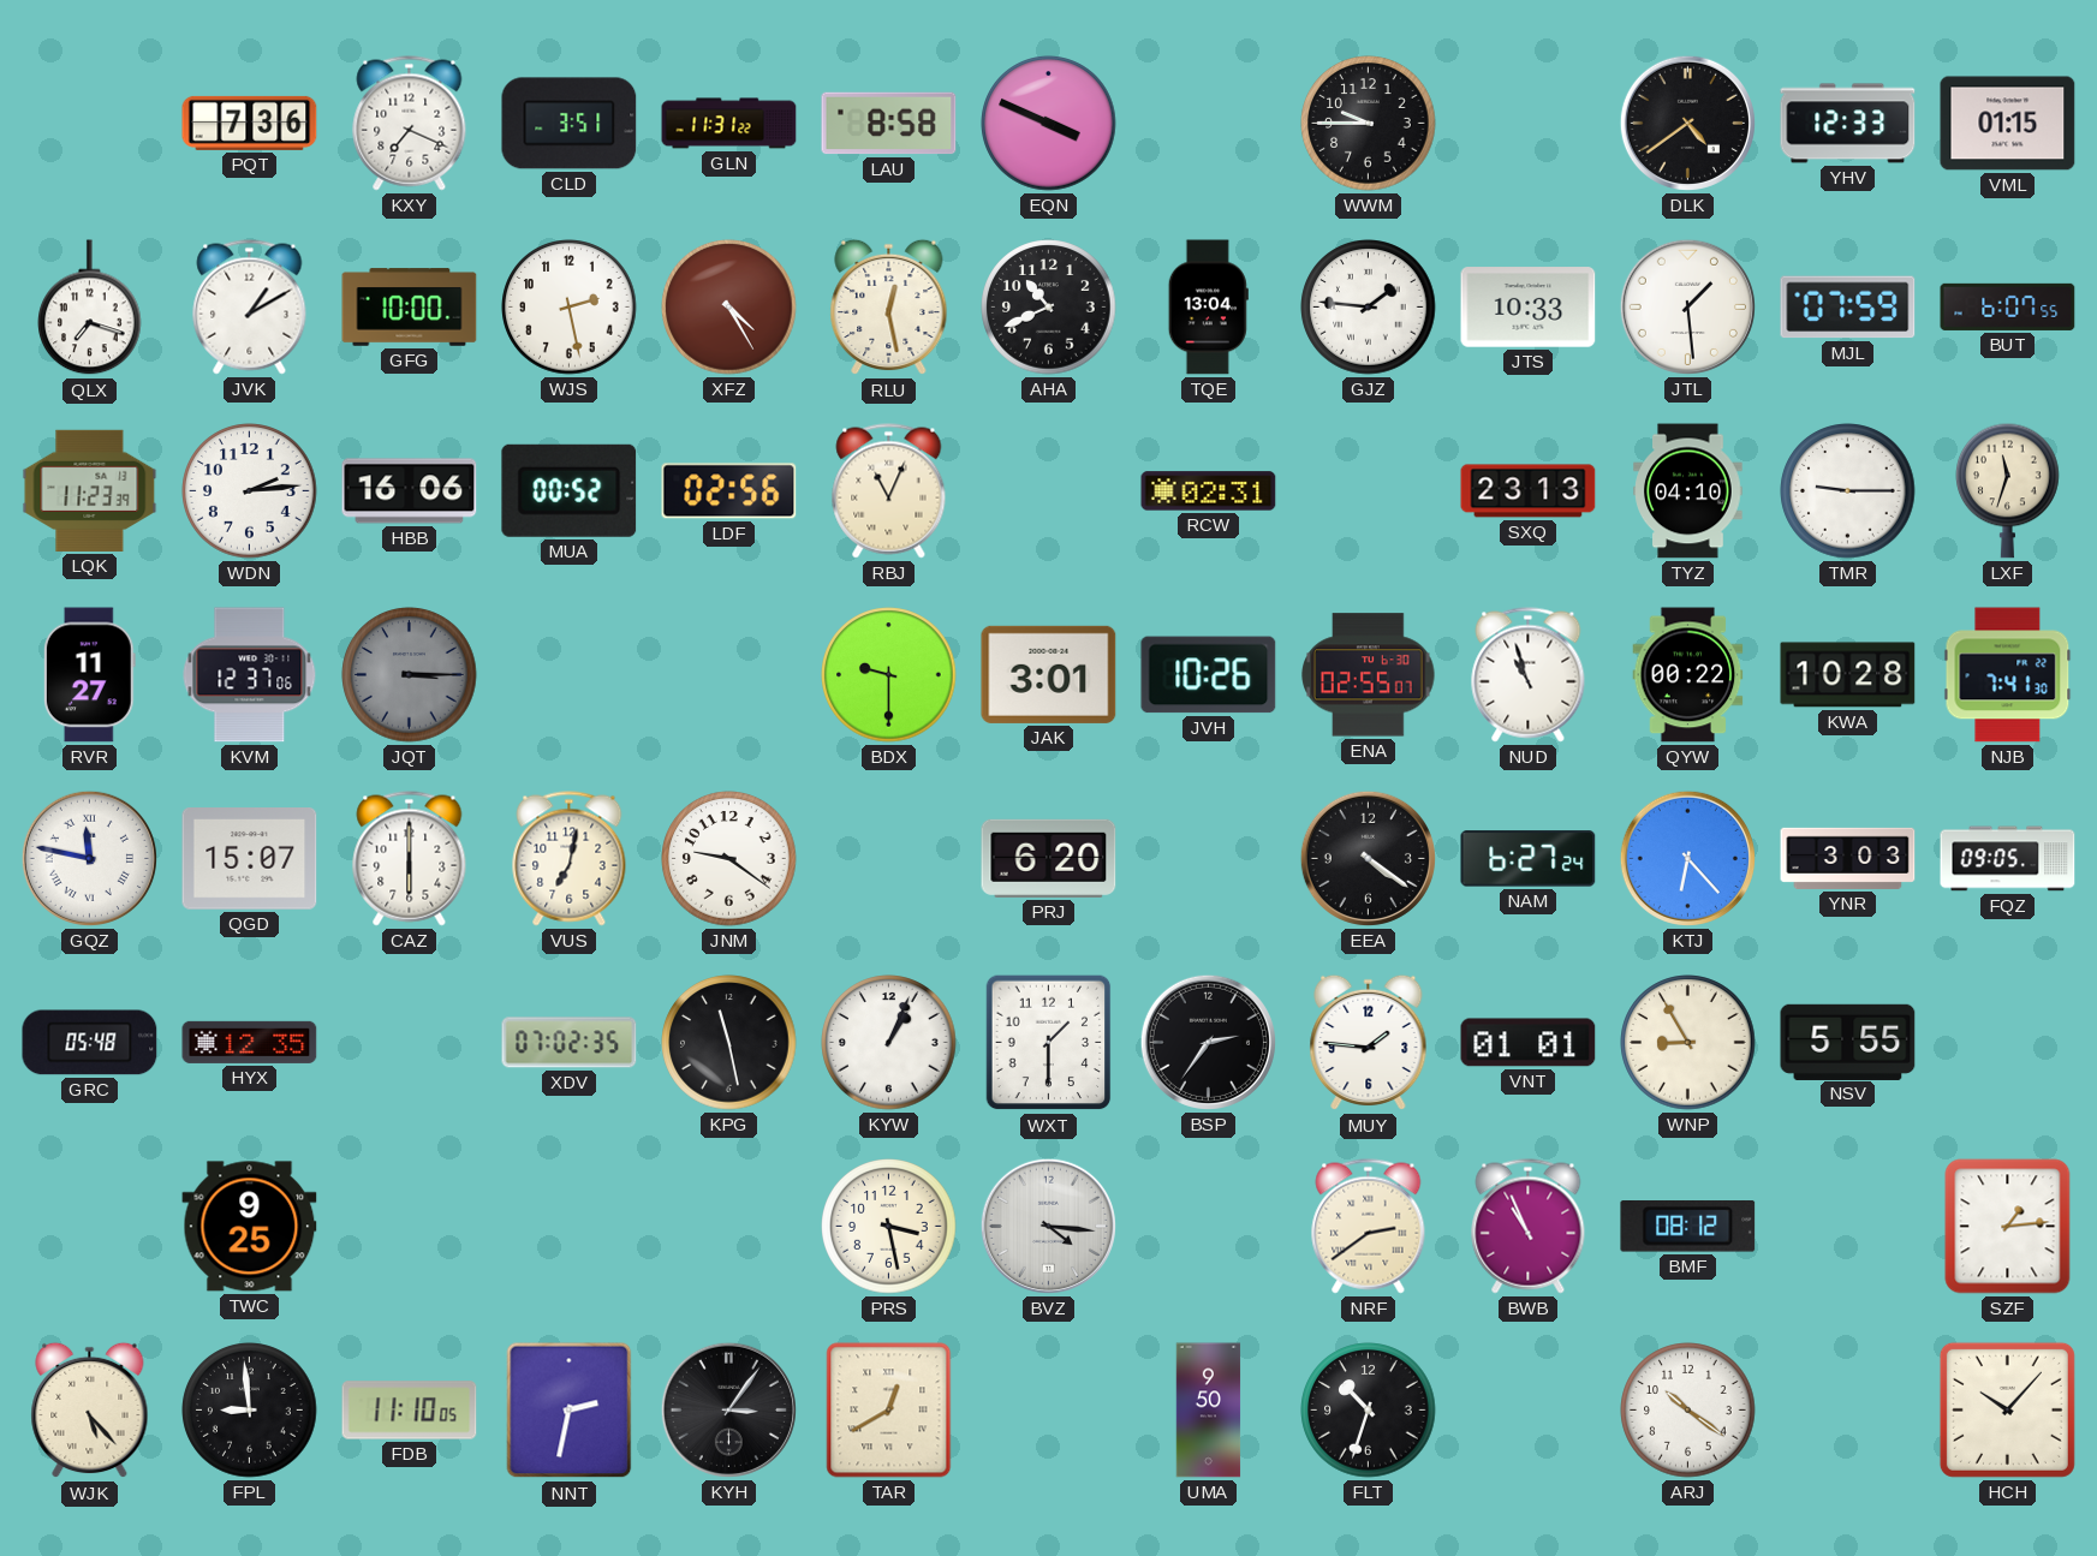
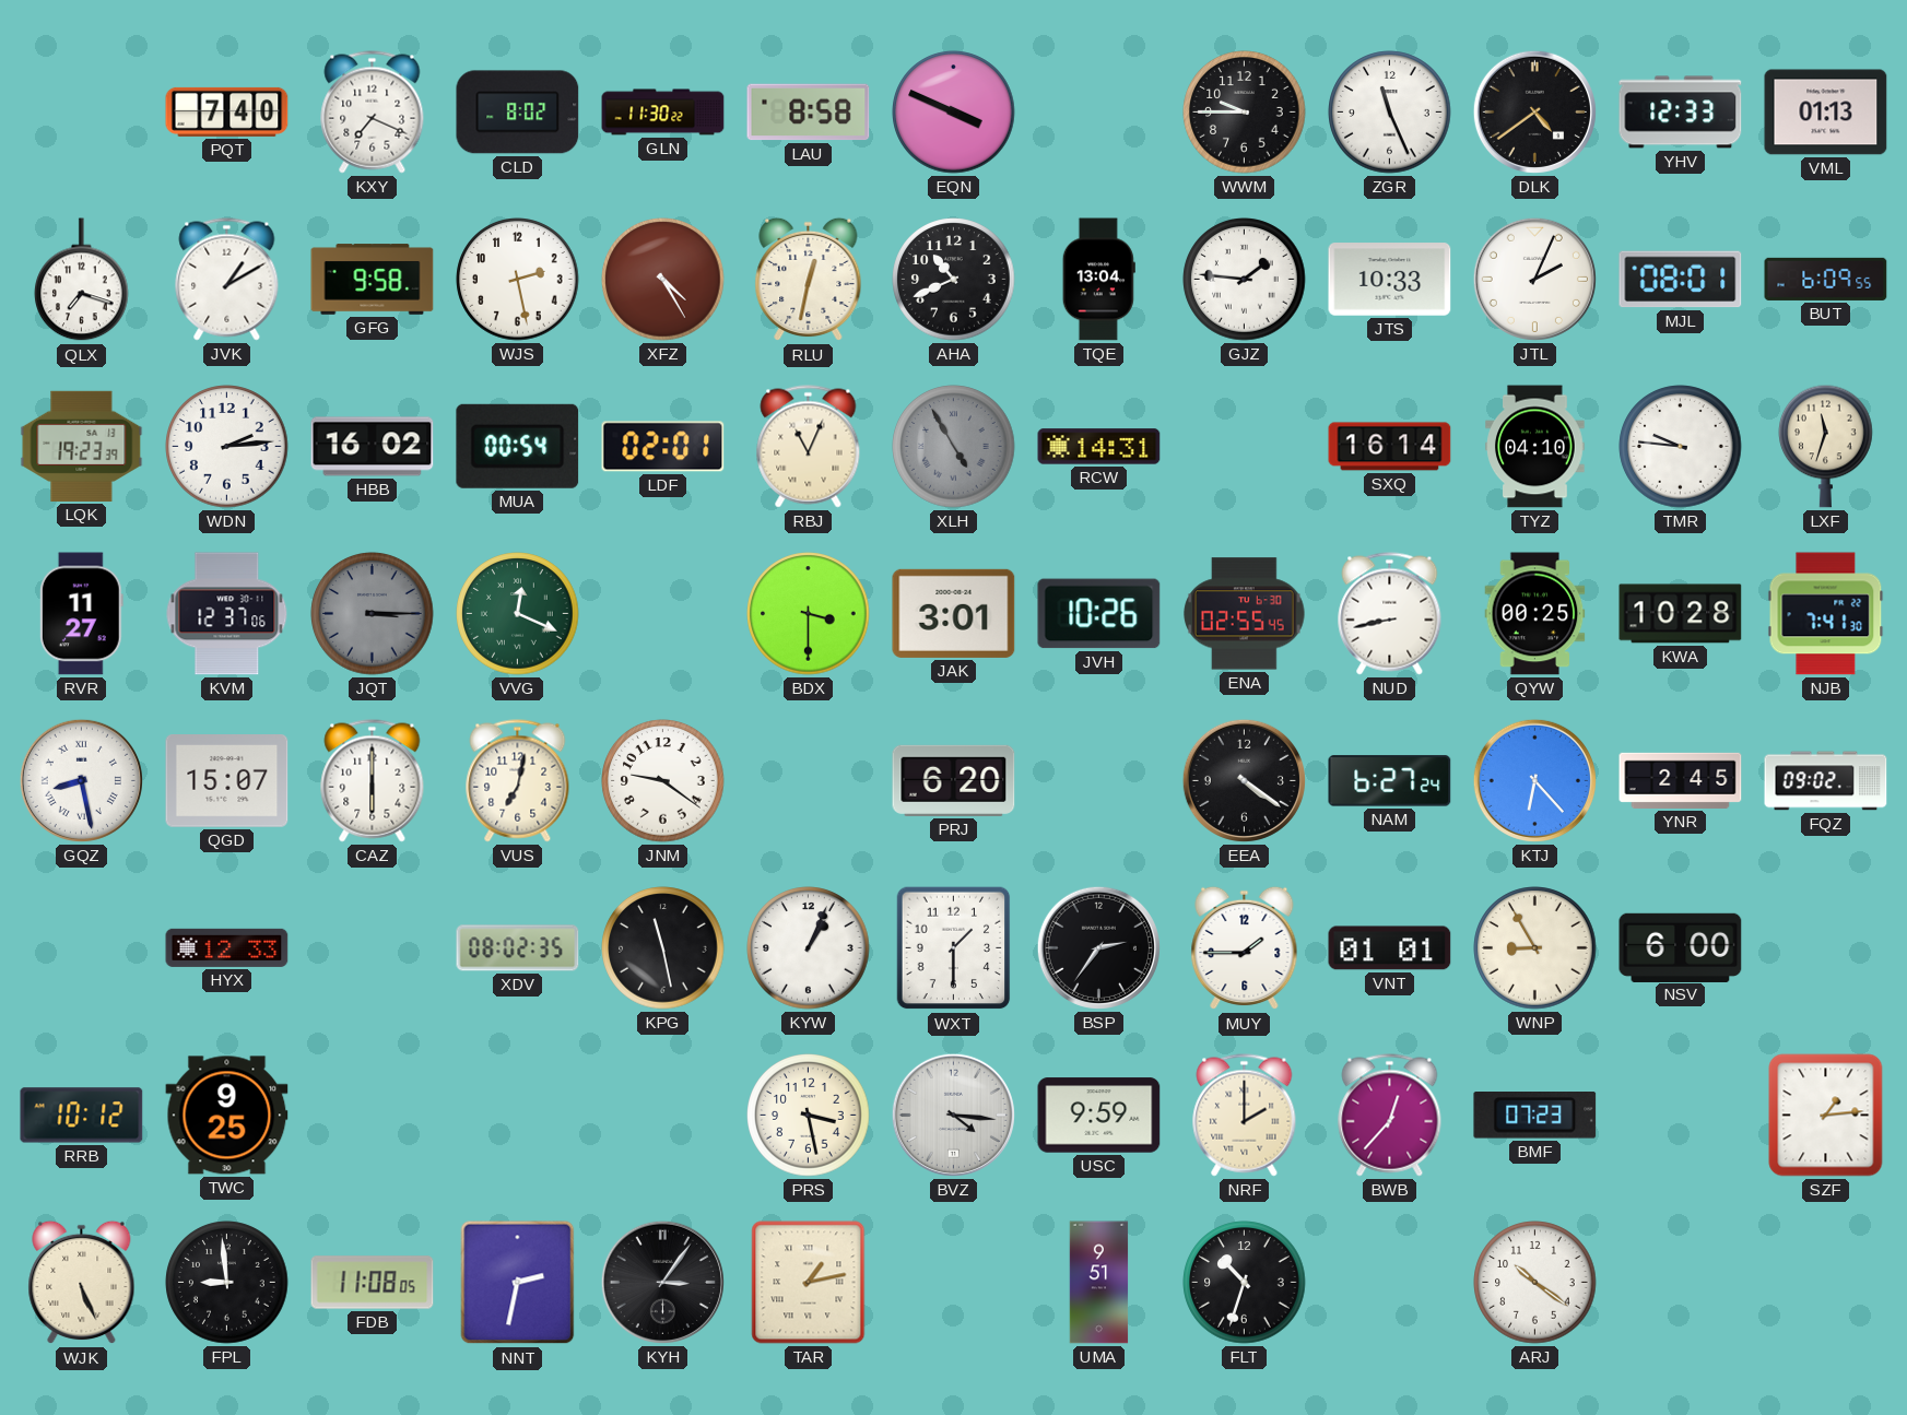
PQT: 7:36 -> 7:40 (227, 111)
CLD: 3:51 -> 8:02 (518, 113)
GLN: 11:31 -> 11:30 (663, 113)
ZGR: none -> 11:26 (1390, 113)
VML: 01:15 -> 01:13 (1826, 113)
GFG: 10:00 -> 9:58 (373, 280)
RLU: 12:28 -> 12:32 (809, 280)
JTL: 1:29 -> 2:04 (1534, 279)
MJL: 07:59 -> 08:01 (1681, 280)
BUT: 6:07 -> 6:09 (1826, 279)
LQK: 11:23 -> 19:23 (82, 446)
HBB: 16:06 -> 16:02 (373, 447)
MUA: 00:52 -> 00:54 (518, 446)
LDF: 02:56 -> 02:01 (663, 447)
XLH: none -> 4:55 (954, 447)
RCW: 02:31 -> 14:31 (1099, 447)
SXQ: 23:13 -> 16:14 (1390, 447)
TMR: 9:15 -> 9:46 (1681, 447)
VVG: none -> 12:19 (518, 614)
BDX: 9:30 -> 3:30 (809, 614)
ENA: 02:55:07 -> 02:55:45 (1245, 614)
NUD: 10:57 -> 8:43 (1390, 614)
QYW: 00:22 -> 00:25 (1535, 614)
GQZ: 11:47 -> 8:28 (81, 780)
YNR: 3:03 -> 2:45 (1681, 780)
FQZ: 09:05 -> 09:02 (1826, 781)
GRC: 05:48 -> none (90, 1043)
HYX: 12:35 -> 12:33 (227, 947)
XDV: 07:02 -> 08:02 (518, 948)
MUY: 1:46 -> 1:45 (1245, 948)
NSV: 5:55 -> 6:00 (1681, 947)
RRB: none -> 10:12 (82, 1116)
USC: none -> 9:59 (1099, 1116)
NRF: 2:39 -> 2:00 (1245, 1116)
BWB: 10:56 -> 12:37 (1390, 1116)
BMF: 08:12 -> 07:23 (1535, 1116)
WJK: 5:23 -> 5:26 (82, 1283)
FDB: 11:10 -> 11:08 (373, 1283)
TAR: 12:40 -> 1:13 (809, 1283)
UMA: 9:50 -> 9:51 (1099, 1283)
HCH: 10:07 -> none (2007, 1409)
